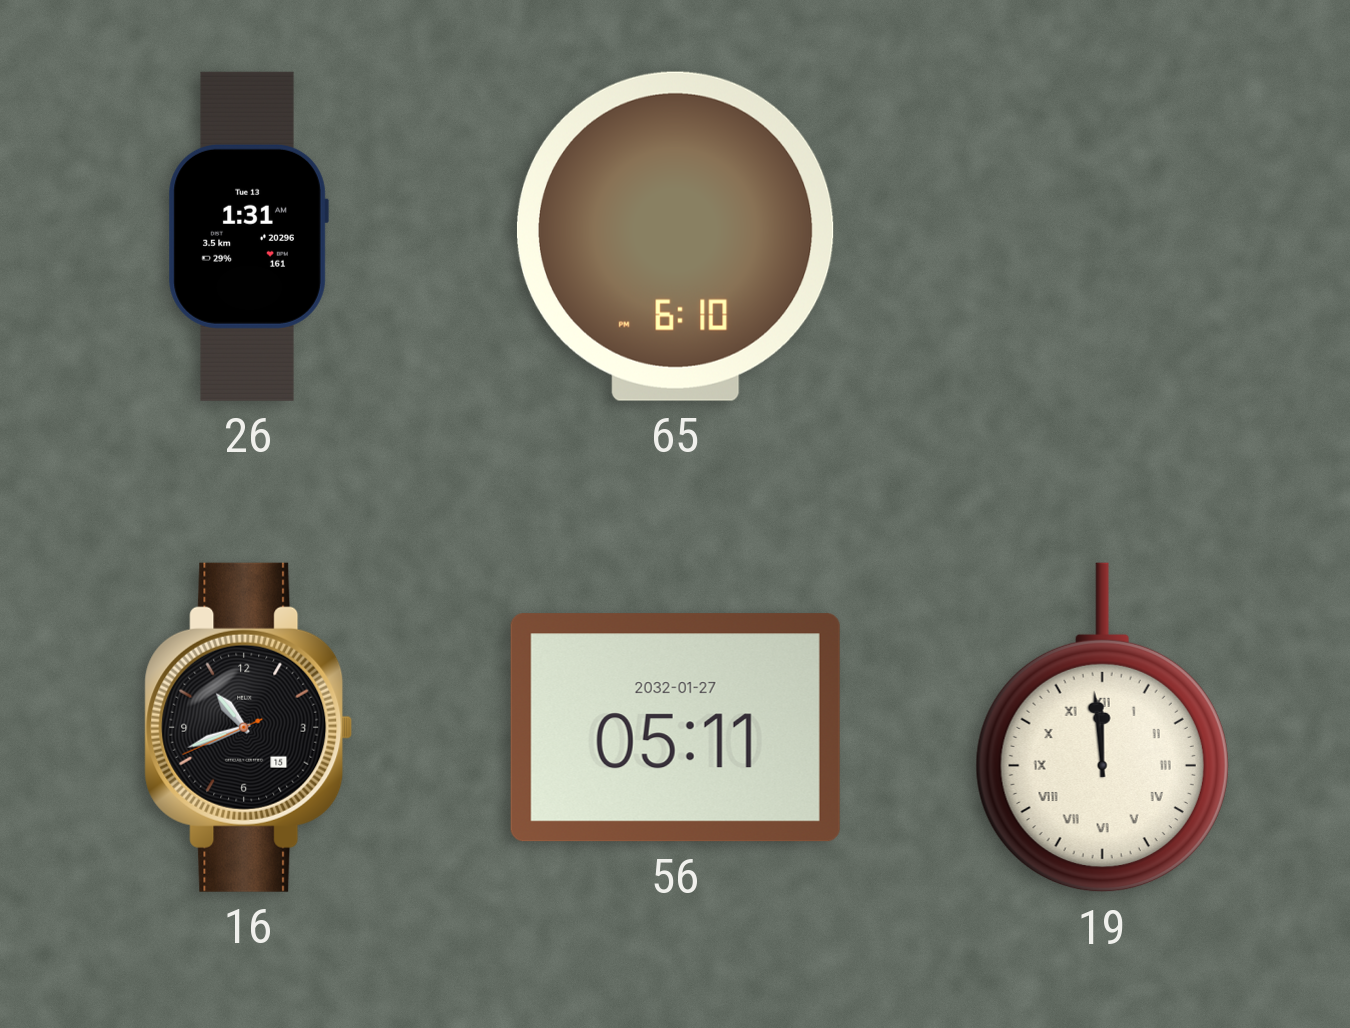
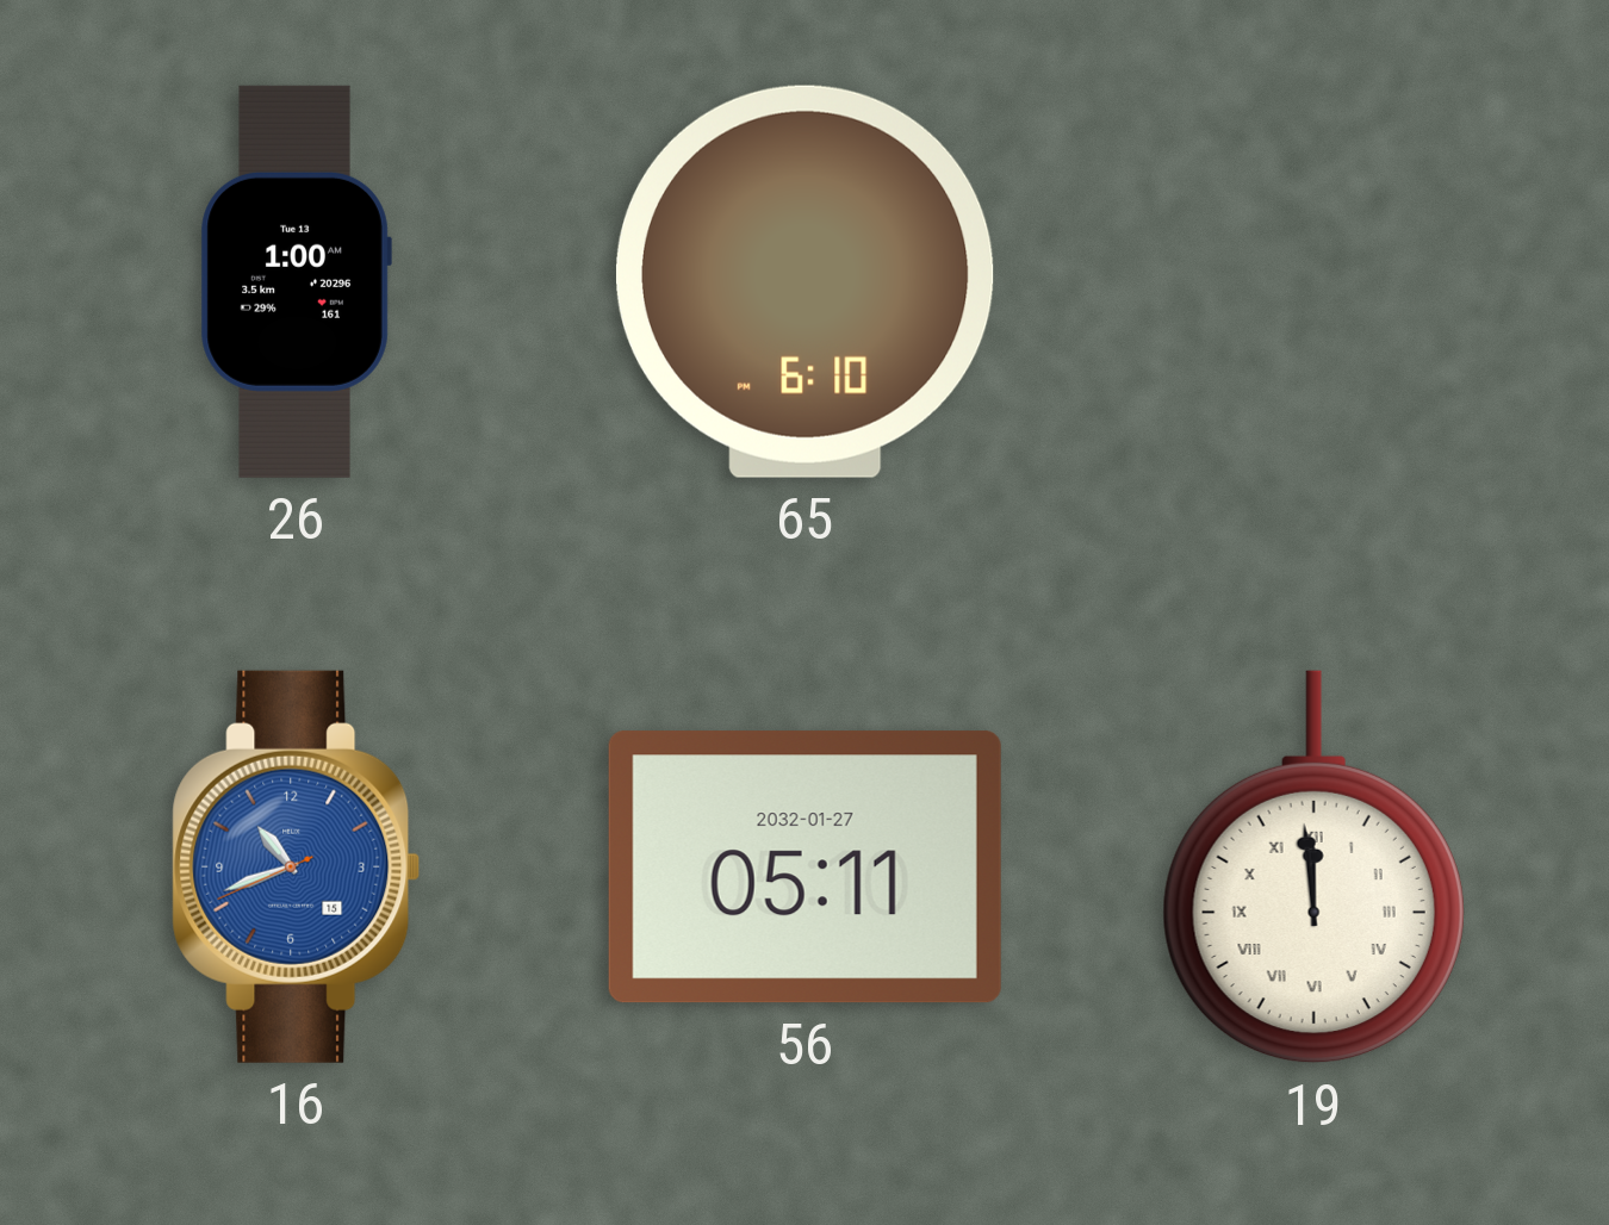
26: 1:31 -> 1:00 (296, 281)
16 dial: black -> blue (297, 866)
